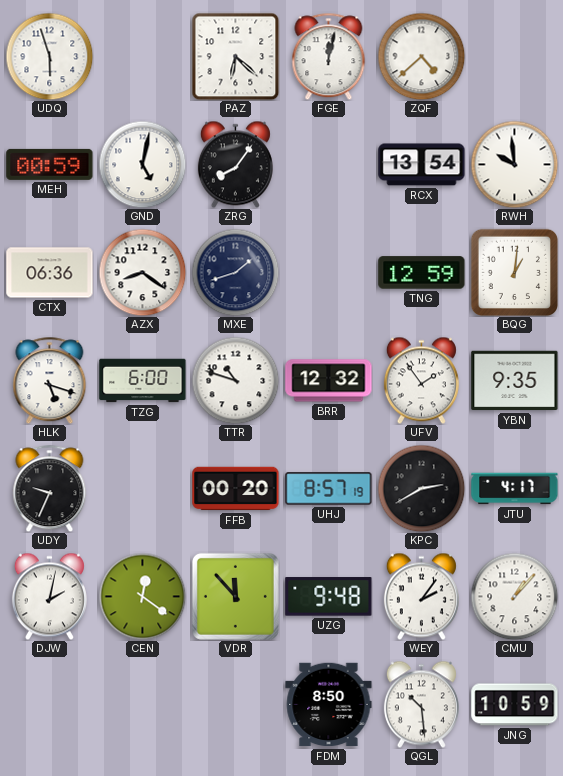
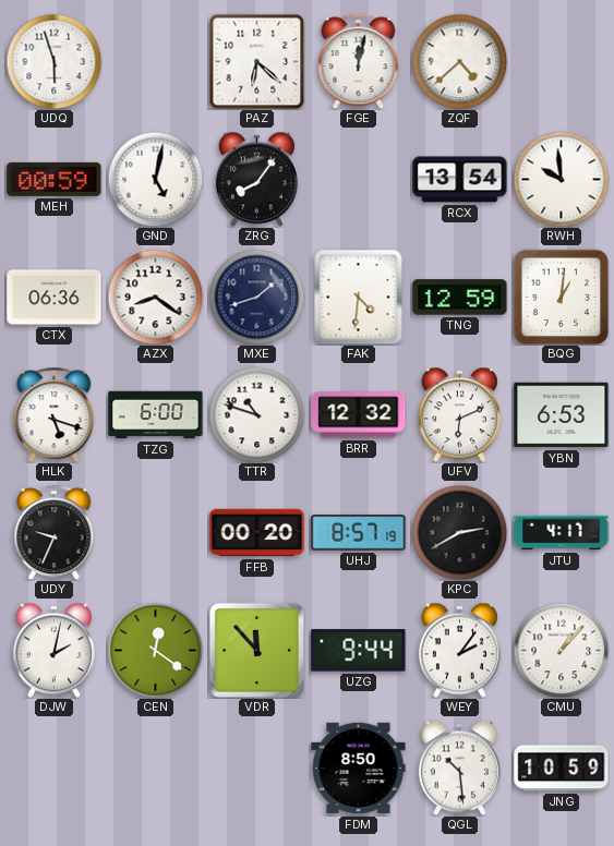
FAK: none -> 4:31 (359, 297)
UFV: 1:54 -> 6:11 (459, 414)
YBN: 9:35 -> 6:53 (562, 415)
UZG: 9:48 -> 9:44 (359, 651)
